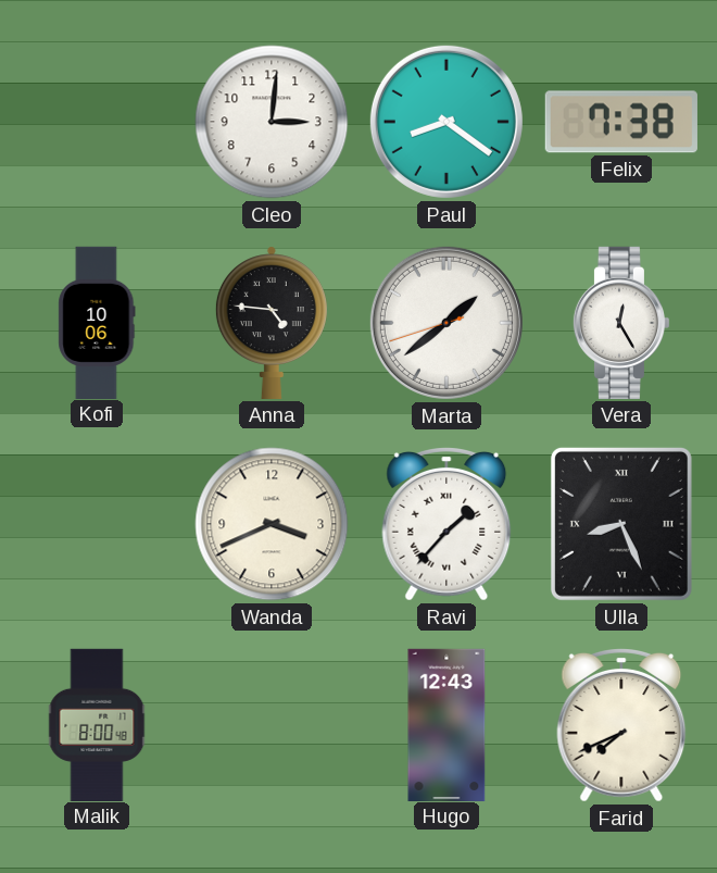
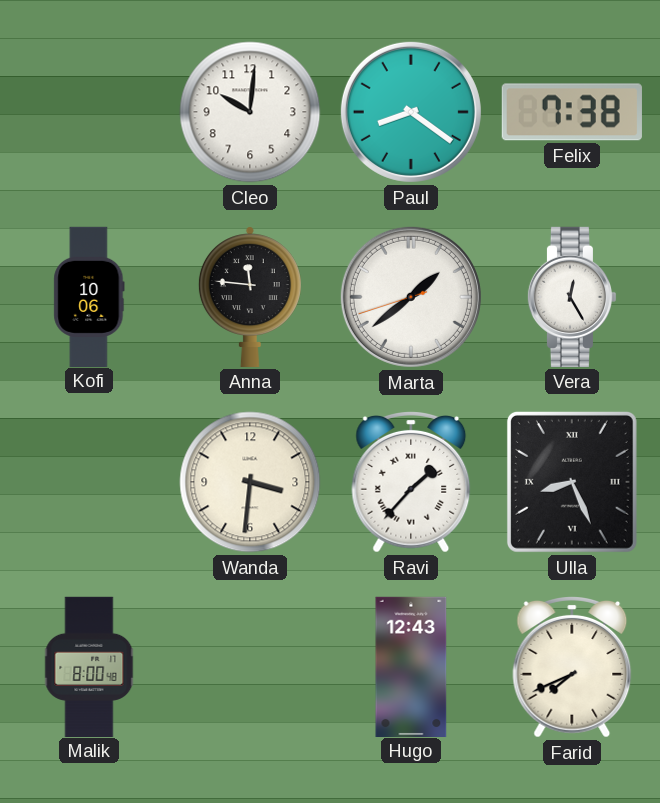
Cleo: 3:01 -> 10:01 (250, 112)
Anna: 4:46 -> 11:46 (250, 297)
Wanda: 3:41 -> 3:31 (250, 482)
